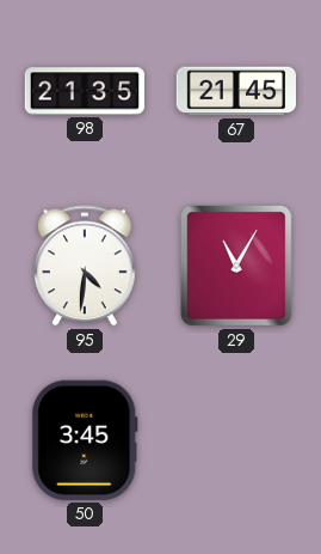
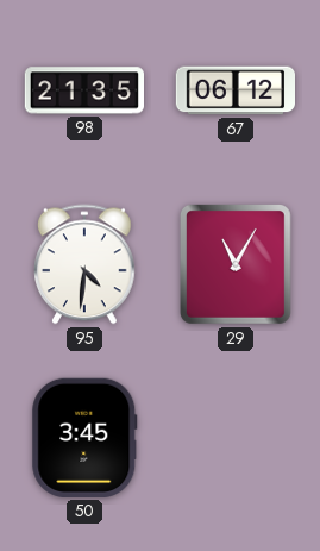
67: 21:45 -> 06:12 (236, 90)
